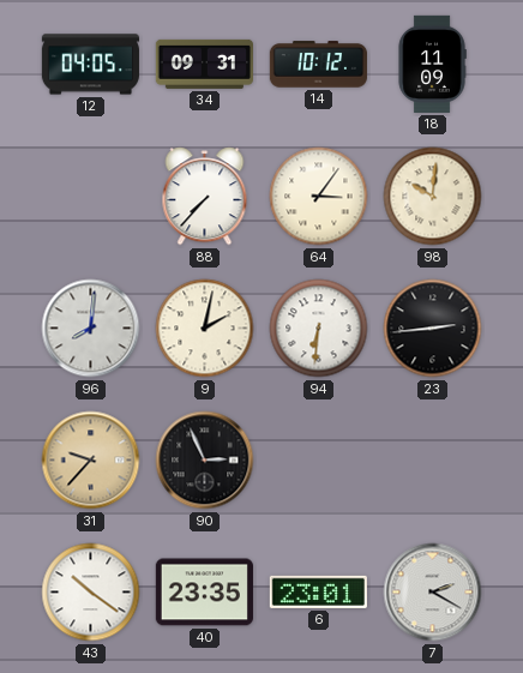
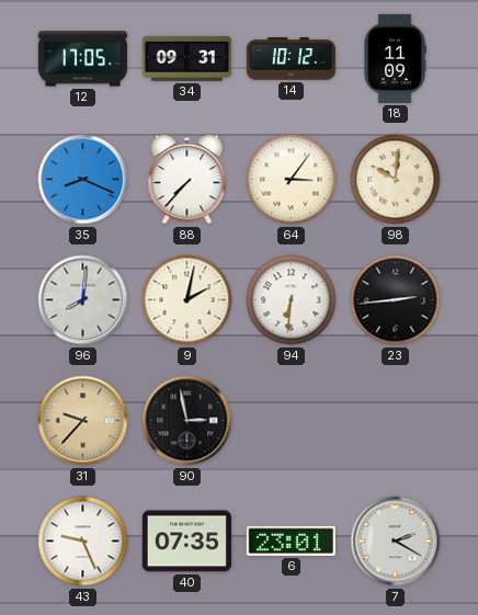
12: 04:05 -> 17:05 (82, 59)
35: none -> 8:19 (83, 180)
90: 2:56 -> 2:58 (187, 421)
43: 10:21 -> 9:26 (83, 542)
40: 23:35 -> 07:35 (186, 542)
